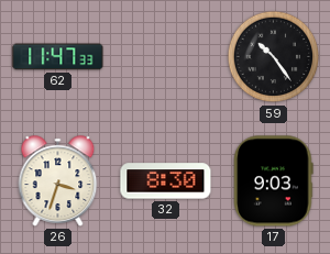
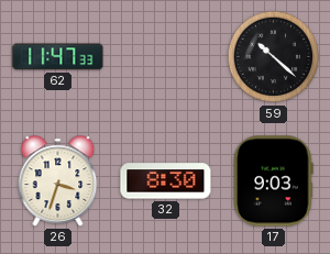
59: 10:24 -> 10:22 (274, 57)
